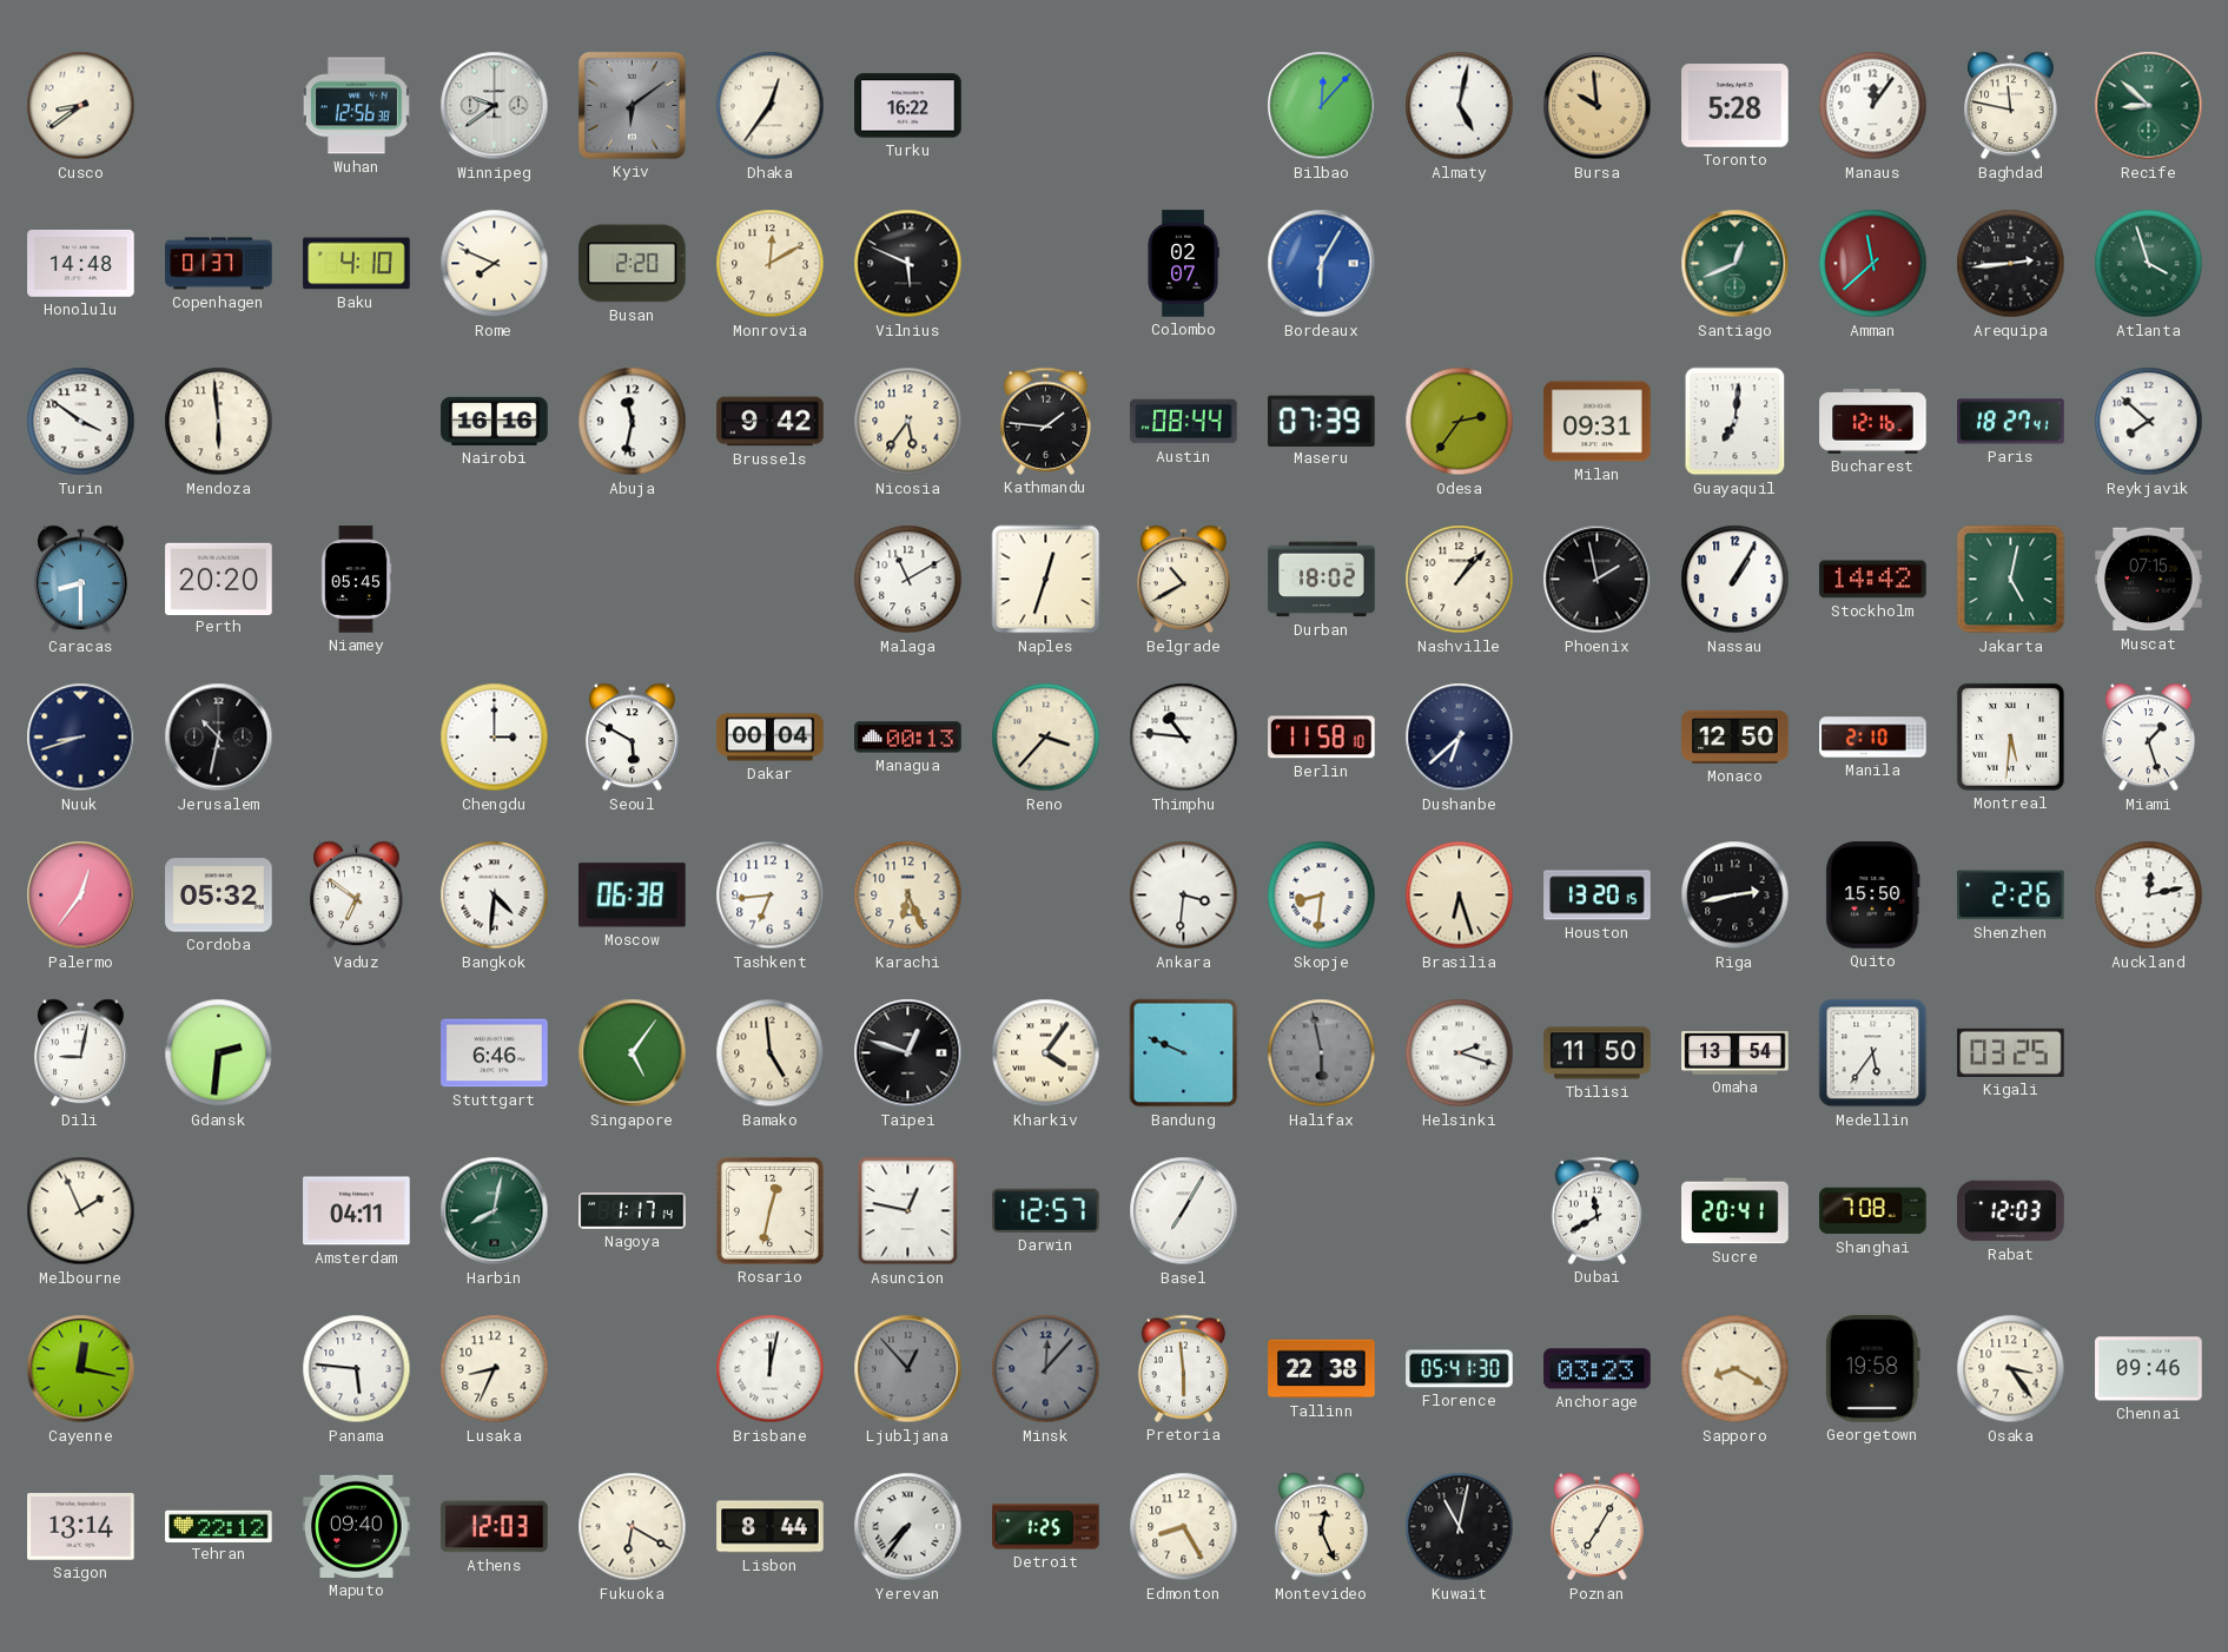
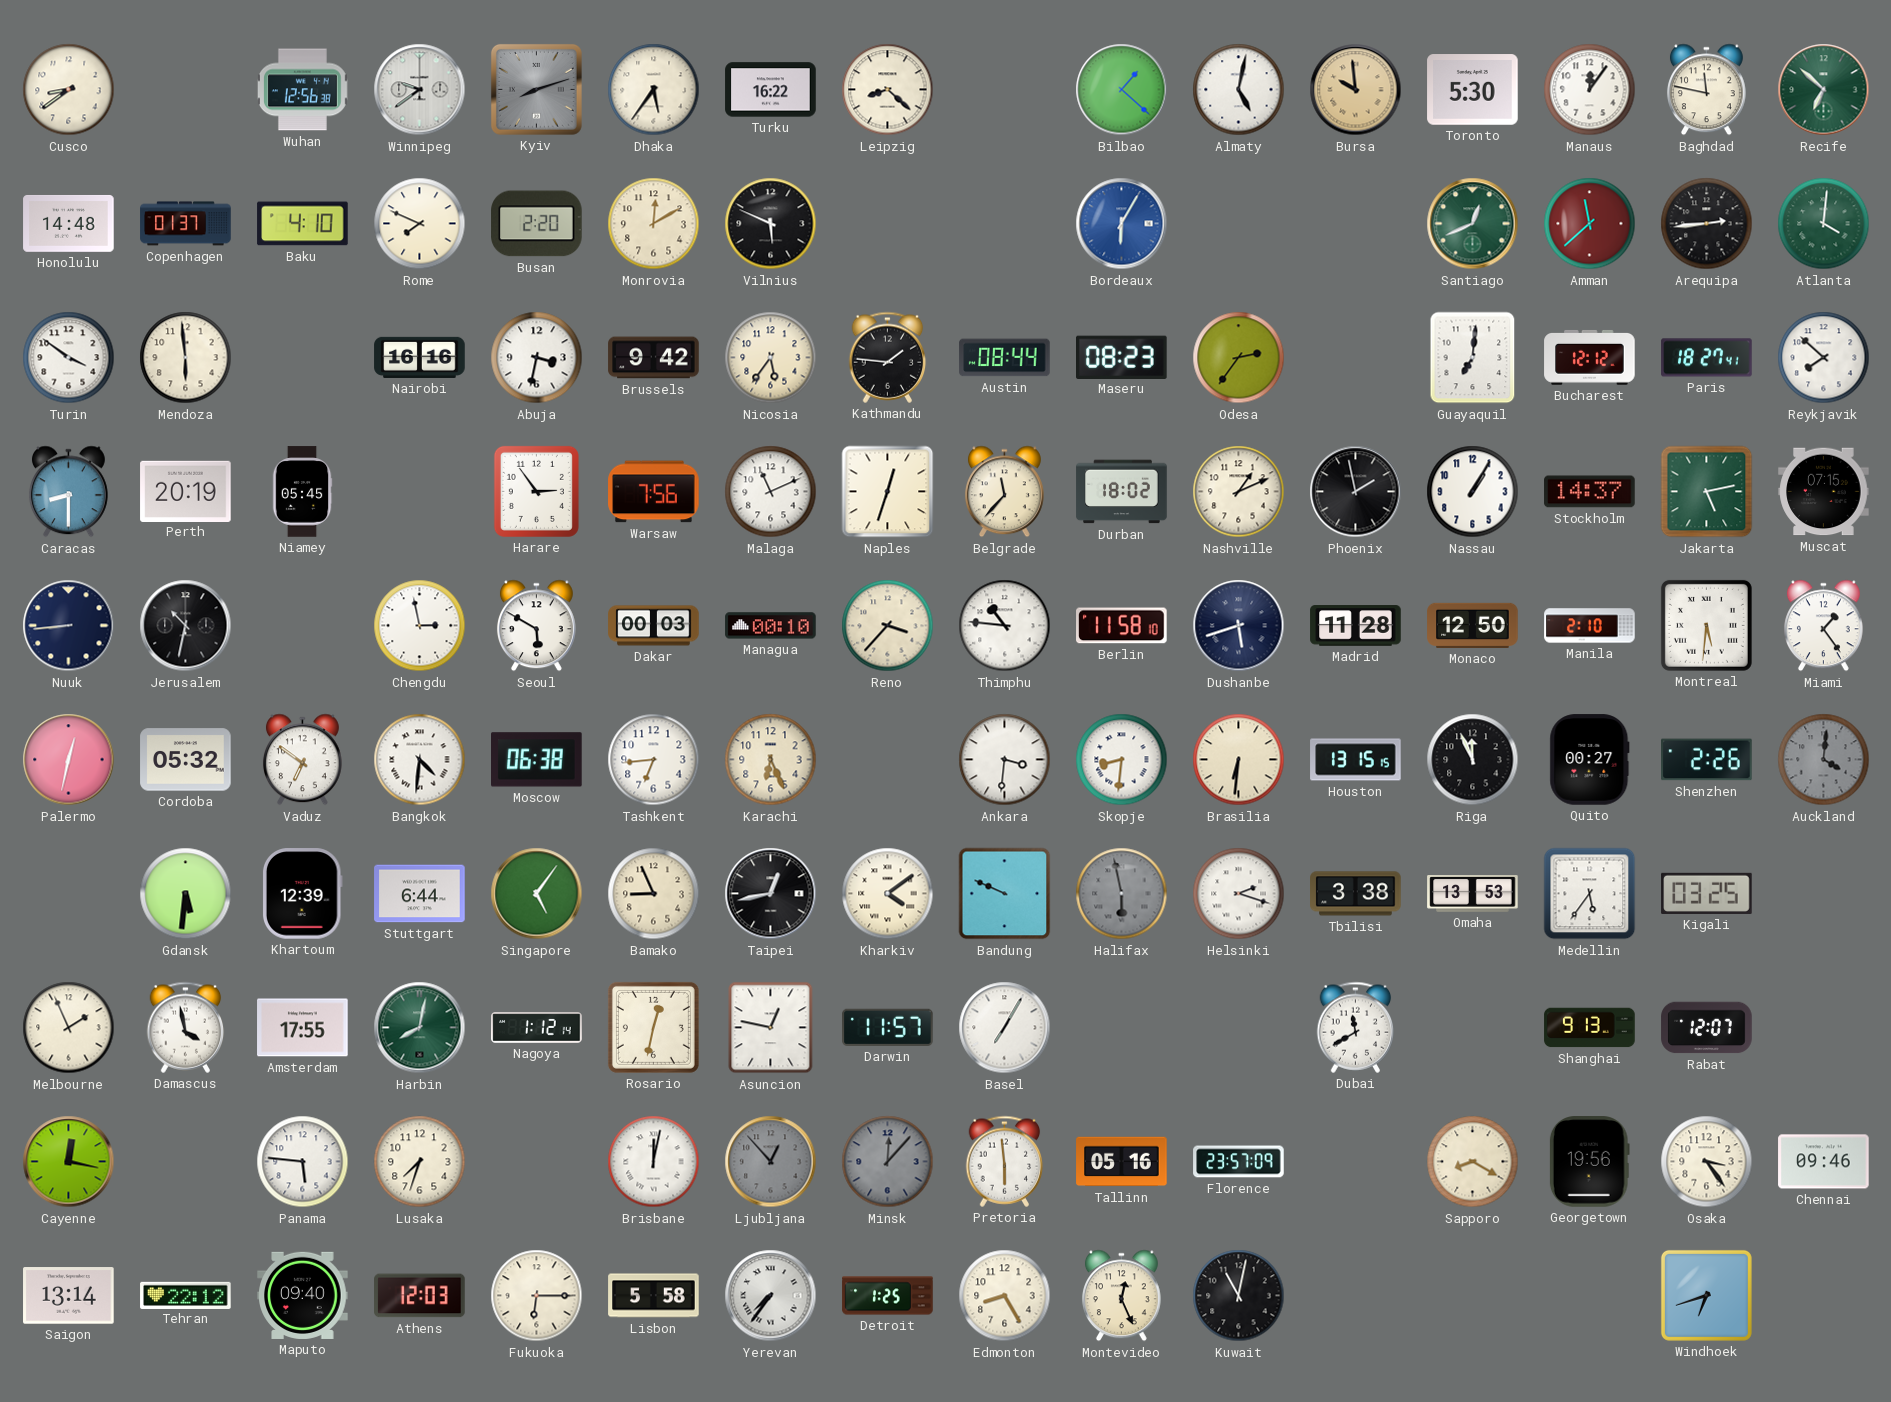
Kyiv: 6:09 -> 8:12 (536, 89)
Dhaka: 12:36 -> 5:36 (654, 90)
Leipzig: none -> 8:22 (888, 90)
Bilbao: 12:07 -> 1:22 (1122, 90)
Toronto: 5:28 -> 5:30 (1473, 90)
Recife: 8:52 -> 6:52 (1824, 90)
Colombo: 02:07 -> none (1183, 264)
Atlanta: 3:57 -> 4:01 (1824, 224)
Abuja: 11:32 -> 3:32 (537, 358)
Maseru: 07:39 -> 08:23 (1122, 357)
Milan: 09:31 -> none (1598, 422)
Bucharest: 12:16 -> 12:12 (1590, 357)
Perth: 20:20 -> 20:19 (186, 491)
Harare: none -> 2:54 (536, 491)
Warsaw: none -> 7:56 (654, 492)
Malaga: 11:10 -> 11:11 (771, 492)
Belgrade: 10:40 -> 11:37 (1004, 492)
Nashville: 1:07 -> 1:11 (1239, 492)
Stockholm: 14:42 -> 14:37 (1590, 492)
Jakarta: 5:02 -> 5:13 (1707, 492)
Nuuk: 8:42 -> 8:44 (69, 626)
Chengdu: 3:00 -> 2:58 (420, 626)
Dakar: 00:04 -> 00:03 (654, 626)
Managua: 00:13 -> 00:10 (771, 626)
Dushanbe: 6:38 -> 5:42 (1239, 626)
Madrid: none -> 11:28 (1356, 626)
Miami: 1:27 -> 1:24 (1823, 626)
Palermo: 12:36 -> 12:32 (69, 760)
Brasilia: 6:27 -> 6:31 (1239, 760)
Houston: 13:20 -> 13:15 (1356, 760)
Riga: 2:43 -> 11:56 (1473, 760)
Quito: 15:50 -> 00:27 (1590, 760)
Auckland: 12:13 -> 4:01 (1824, 760)
Auckland dial: white -> grey (1824, 760)
Dili: 9:02 -> none (80, 1053)
Gdansk: 2:31 -> 5:31 (186, 894)
Khartoum: none -> 12:39 (302, 894)
Stuttgart: 6:46 -> 6:44 (420, 894)
Bamako: 4:59 -> 8:56 (654, 894)
Taipei: 12:48 -> 12:43 (771, 894)
Kharkiv: 4:06 -> 4:09 (888, 894)
Tbilisi: 11:50 -> 3:38 (1356, 894)
Omaha: 13:54 -> 13:53 (1473, 894)
Damascus: none -> 3:58 (186, 1027)
Amsterdam: 04:11 -> 17:55 (303, 1028)
Nagoya: 1:17 -> 1:12 (537, 1028)
Darwin: 12:57 -> 11:57 (888, 1027)
Sucre: 20:41 -> none (1736, 1211)
Shanghai: 7:08 -> 9:13 (1590, 1028)
Rabat: 12:03 -> 12:07 (1707, 1028)
Lusaka: 8:34 -> 7:33 (420, 1162)
Tallinn: 22:38 -> 05:16 (1122, 1162)
Florence: 05:41 -> 23:57 (1239, 1162)
Anchorage: 03:23 -> none (1598, 1369)
Georgetown: 19:58 -> 19:56 (1589, 1162)
Fukuoka: 6:20 -> 6:15 (537, 1296)
Lisbon: 8:44 -> 5:58 (654, 1296)
Poznan: 7:05 -> none (1596, 1527)
Windhoek: none -> 6:42 (1706, 1295)
